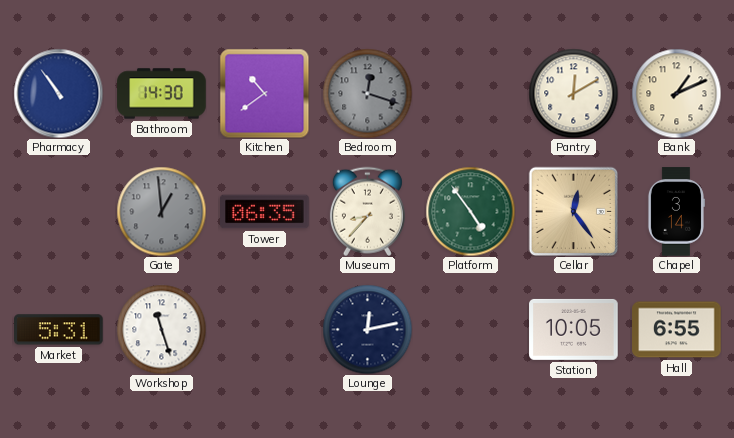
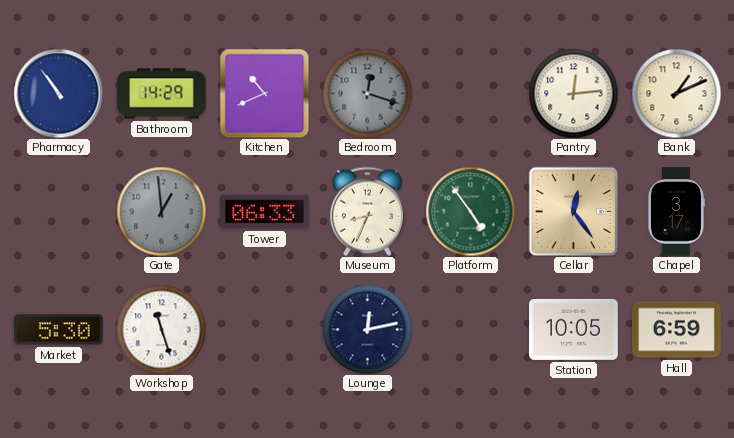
Bathroom: 14:30 -> 14:29 (162, 94)
Kitchen: 10:39 -> 10:41 (264, 93)
Pantry: 12:10 -> 12:14 (573, 93)
Tower: 06:35 -> 06:33 (265, 212)
Museum: 8:37 -> 8:34 (367, 211)
Chapel: 3:14 -> 3:17 (676, 212)
Market: 5:31 -> 5:30 (59, 330)
Hall: 6:55 -> 6:59 (677, 330)
